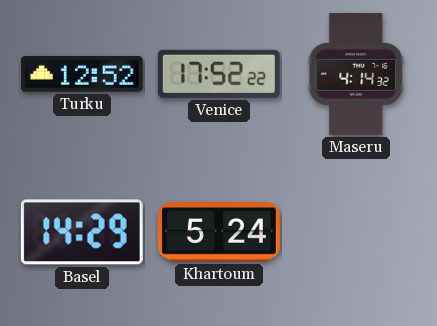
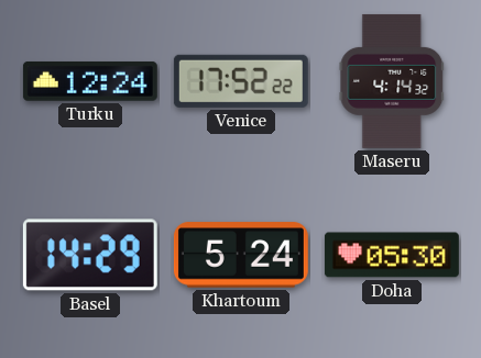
Turku: 12:52 -> 12:24 (90, 81)
Doha: none -> 05:30 (392, 255)
